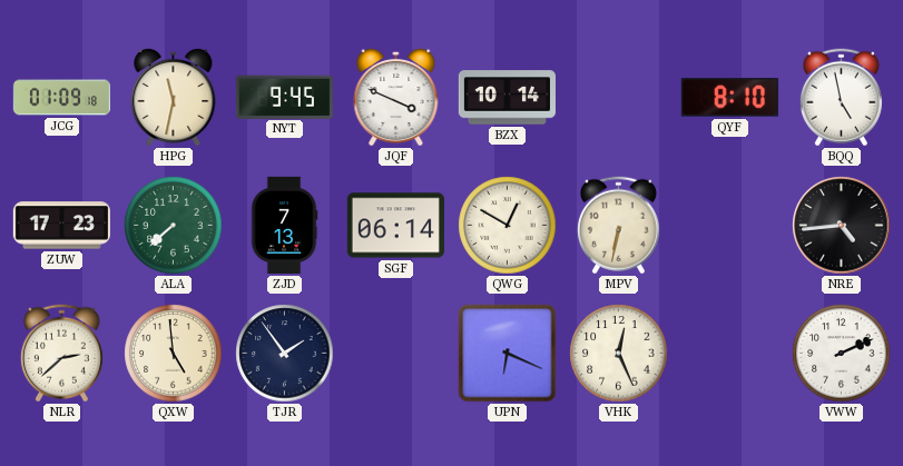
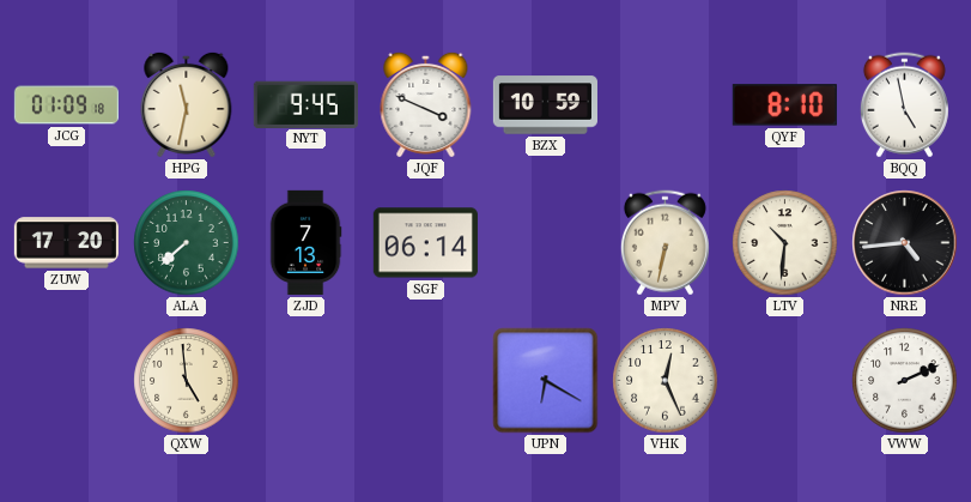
BZX: 10:14 -> 10:59 (545, 105)
ZUW: 17:23 -> 17:20 (66, 243)
QWG: 12:50 -> none (508, 226)
LTV: none -> 10:31 (785, 243)
NLR: 2:38 -> none (61, 354)
TJR: 1:54 -> none (285, 354)
UPN: 6:19 -> 6:20 (546, 381)
